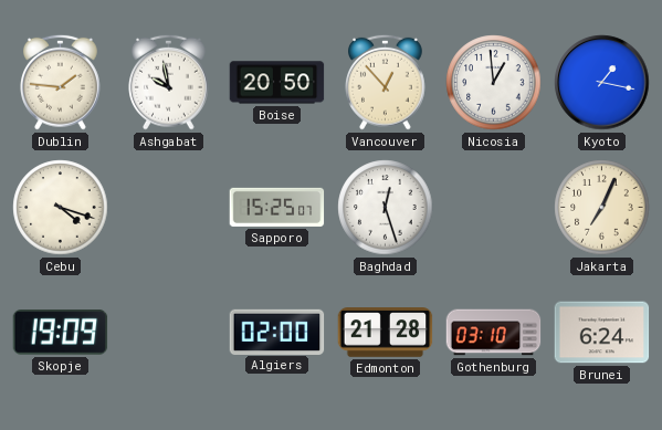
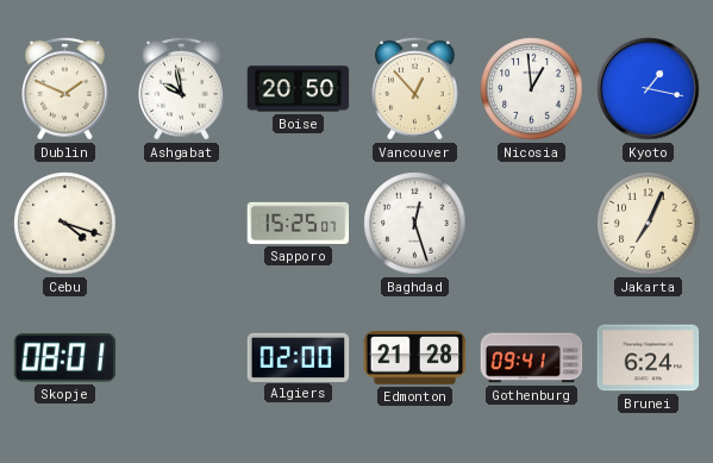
Dublin: 1:46 -> 1:49 (65, 88)
Skopje: 19:09 -> 08:01 (65, 358)
Gothenburg: 03:10 -> 09:41 (532, 358)
